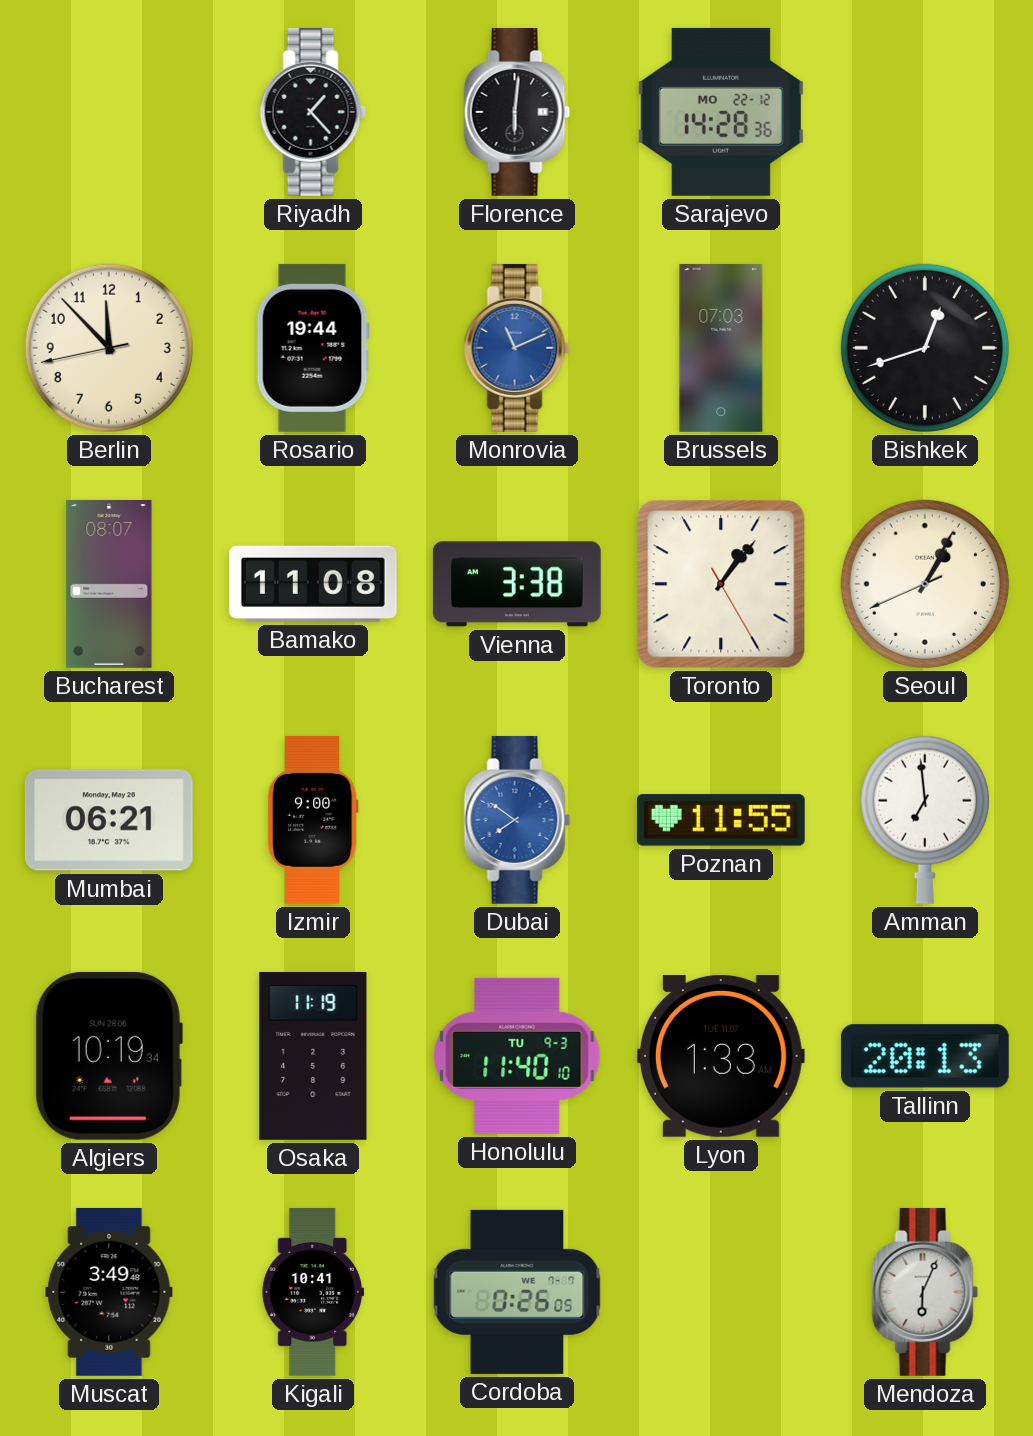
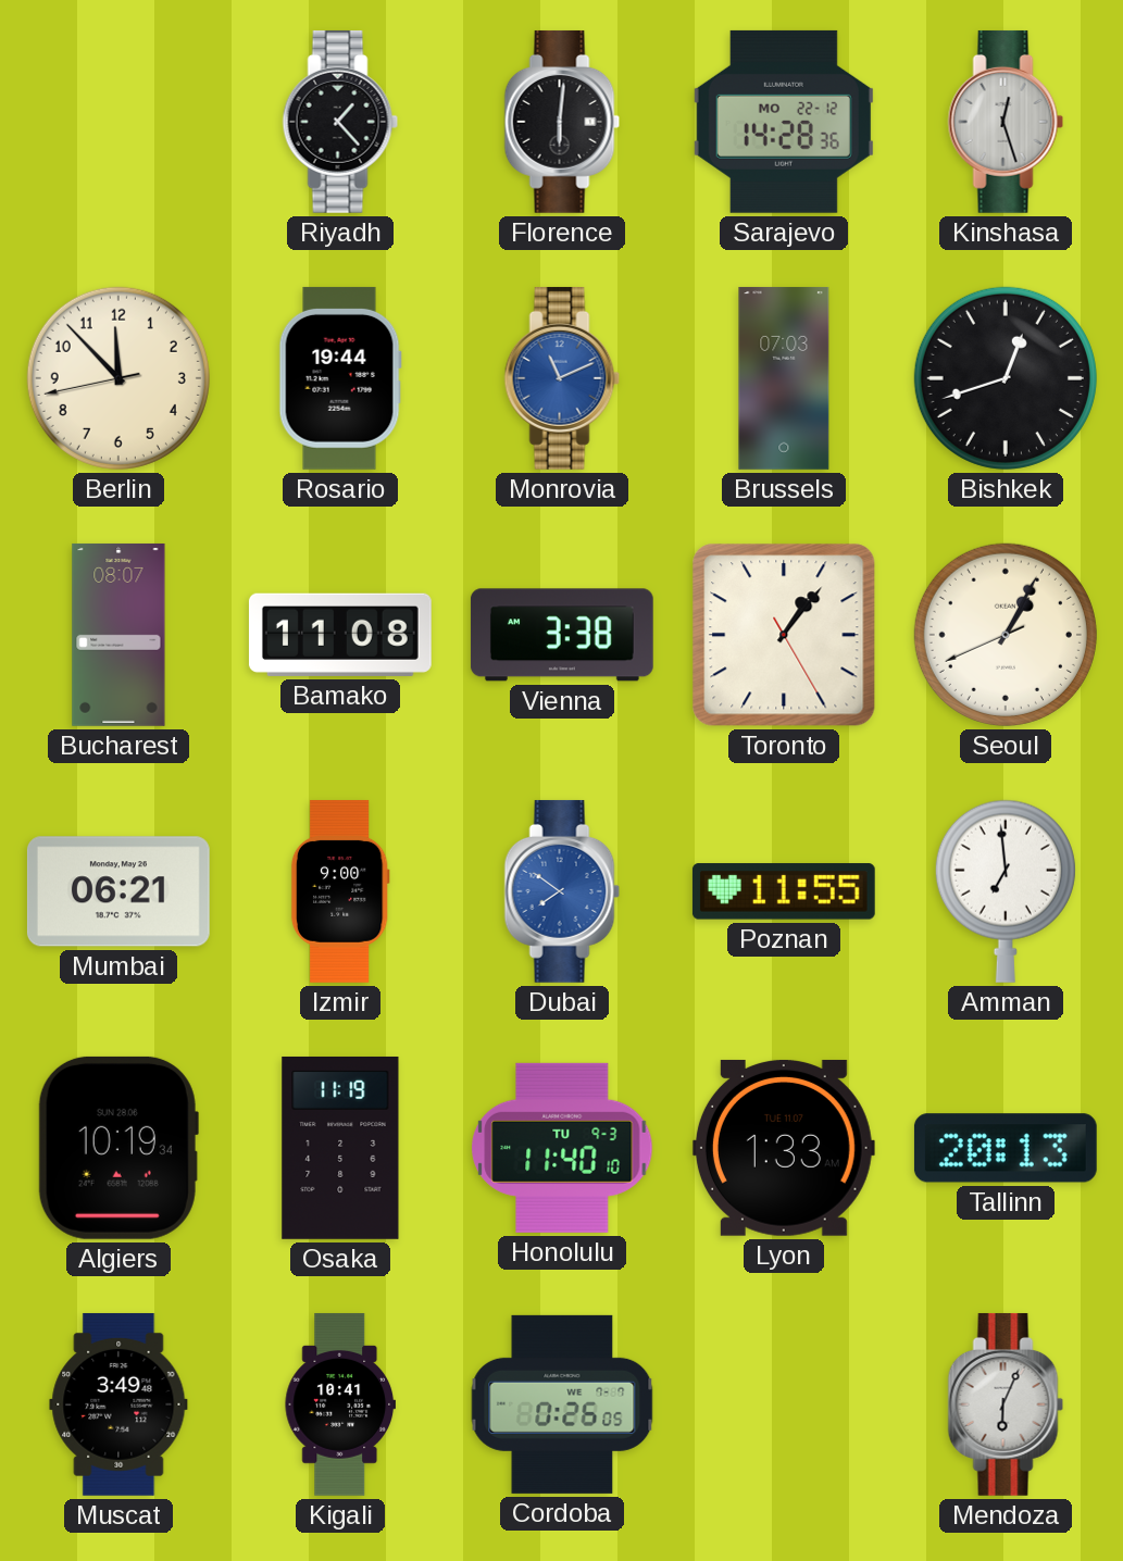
Kinshasa: none -> 12:27 (1006, 122)
